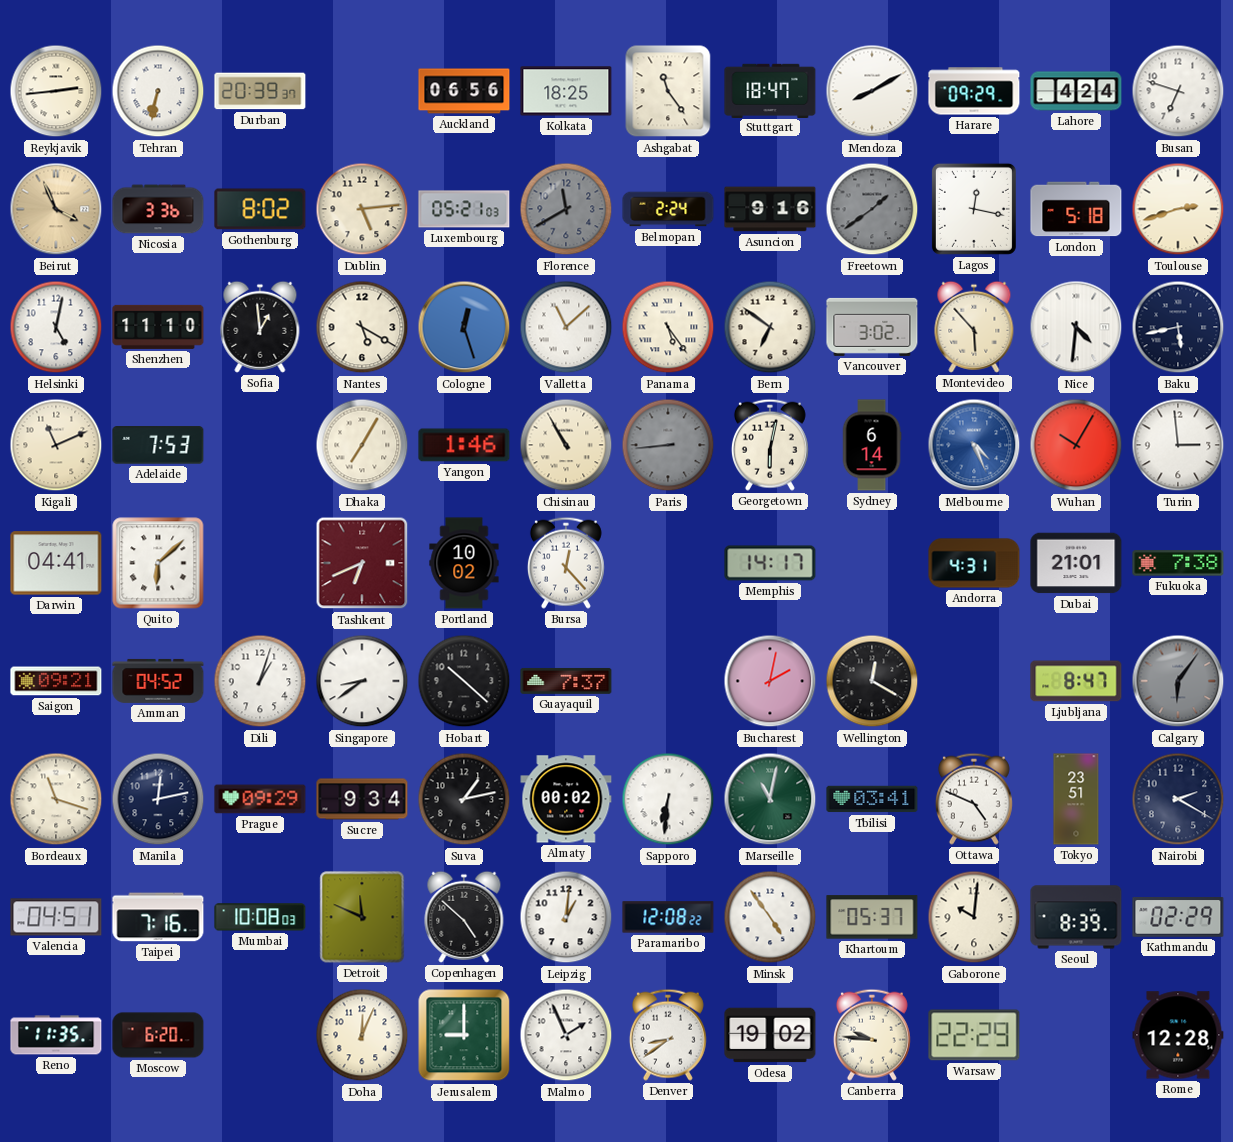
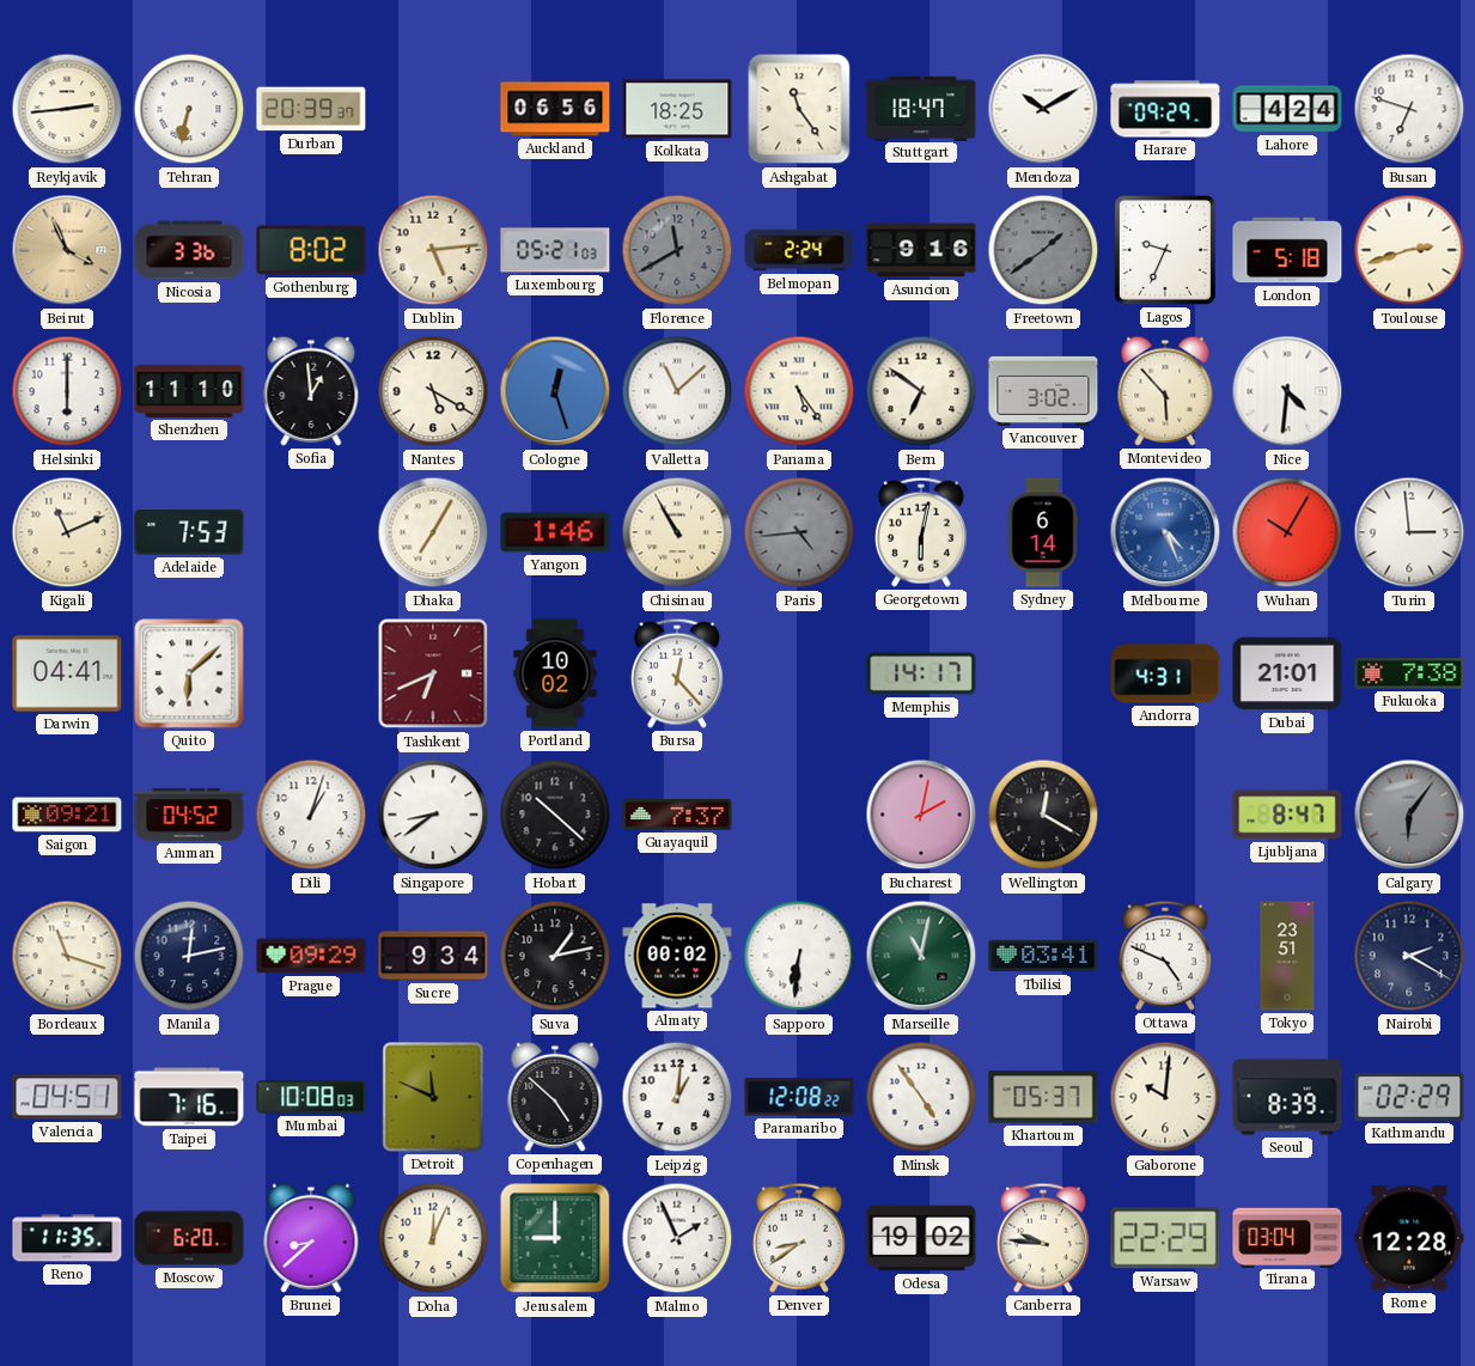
Mendoza: 8:10 -> 10:10 (1043, 109)
Lagos: 12:17 -> 9:34 (1165, 250)
Helsinki: 5:02 -> 6:00 (67, 391)
Baku: 5:43 -> none (1178, 327)
Paris: 8:44 -> 4:44 (799, 532)
Brunei: none -> 8:38 (311, 1238)
Tirana: none -> 03:04 (1287, 1237)
